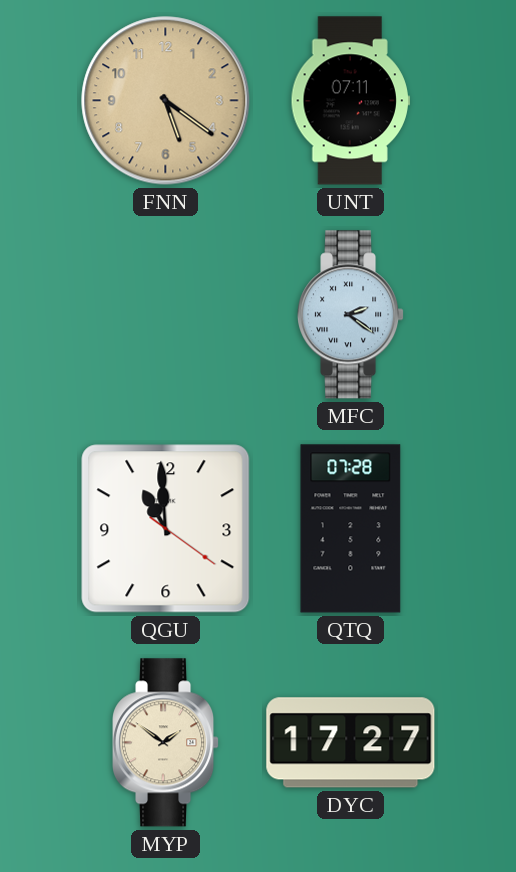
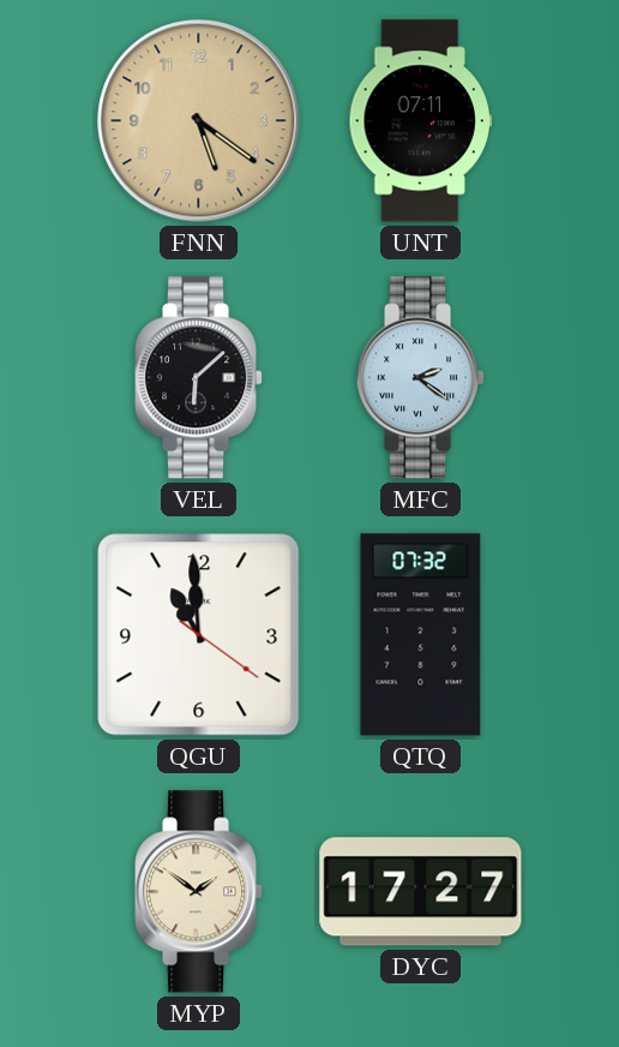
VEL: none -> 6:08 (200, 378)
QTQ: 07:28 -> 07:32 (421, 635)
